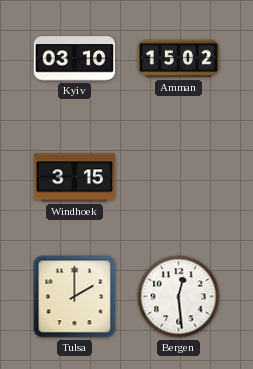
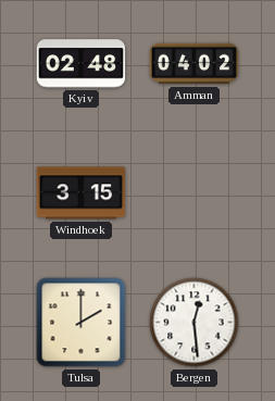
Kyiv: 03:10 -> 02:48 (82, 64)
Amman: 15:02 -> 04:02 (195, 64)
